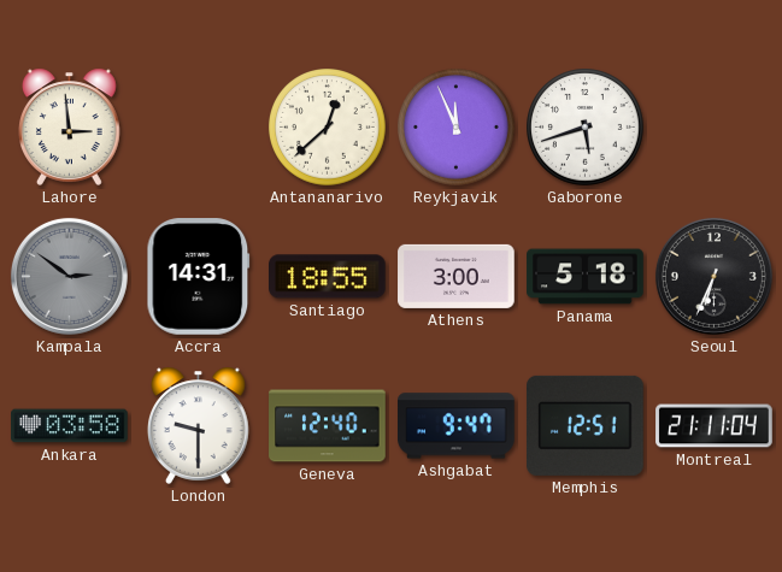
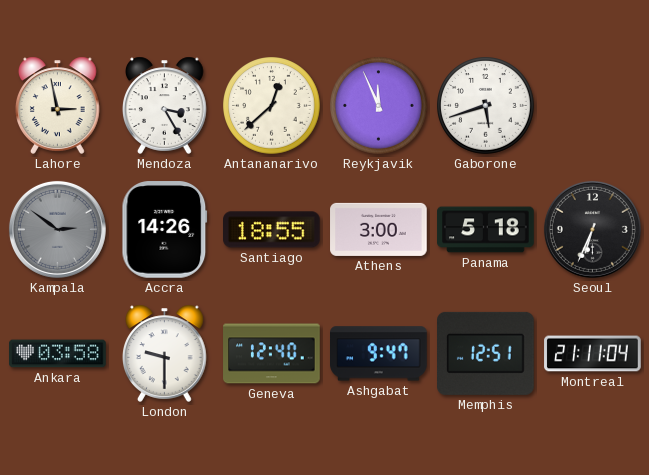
Lahore: 2:59 -> 2:58 (58, 105)
Mendoza: none -> 3:25 (165, 105)
Accra: 14:31 -> 14:26 (165, 230)
